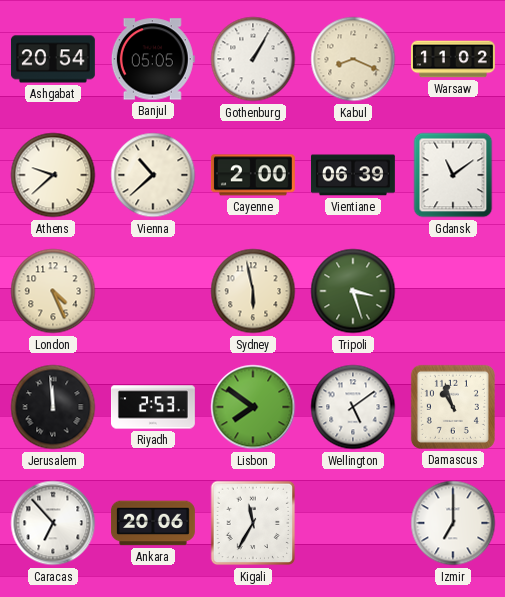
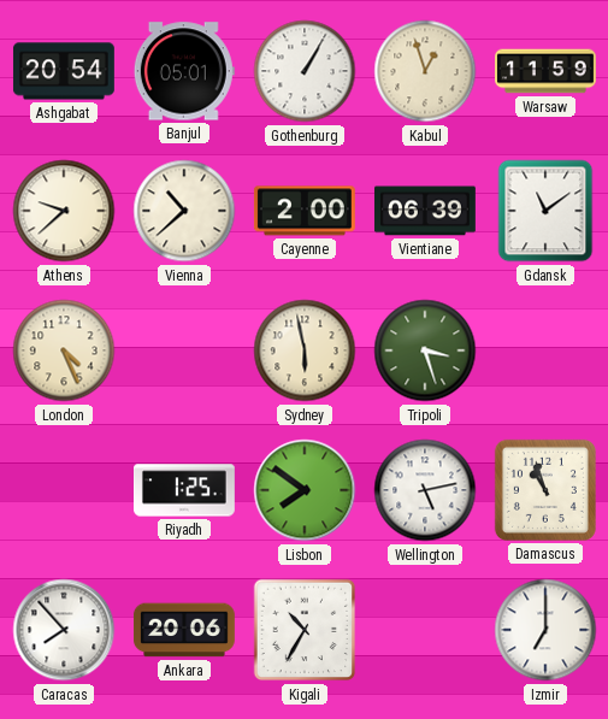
Banjul: 05:05 -> 05:01 (184, 71)
Kabul: 8:19 -> 12:57 (425, 71)
Warsaw: 11:02 -> 11:59 (547, 71)
Jerusalem: 11:59 -> none (53, 407)
Riyadh: 2:53 -> 1:25 (185, 490)
Wellington: 5:09 -> 5:13 (425, 490)
Caracas: 6:53 -> 7:53 (64, 630)
Kigali: 11:35 -> 10:35 (305, 630)
